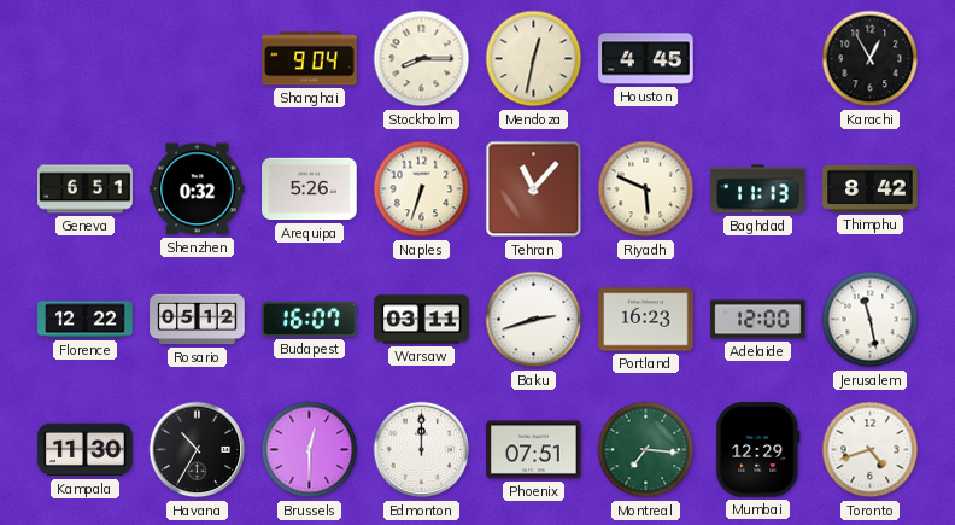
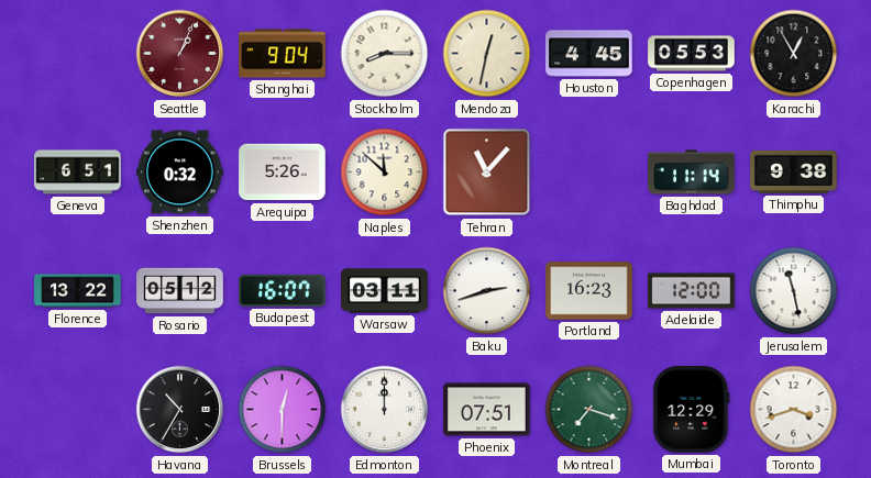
Seattle: none -> 1:04 (180, 54)
Copenhagen: none -> 05:53 (692, 54)
Naples: 6:33 -> 11:52 (385, 173)
Riyadh: 5:49 -> none (646, 189)
Baghdad: 11:13 -> 11:14 (692, 173)
Thimphu: 8:42 -> 9:38 (794, 171)
Florence: 12:22 -> 13:22 (78, 291)
Kampala: 11:30 -> none (86, 450)
Montreal: 7:16 -> 7:18 (589, 410)
Toronto: 4:42 -> 3:42 (794, 410)
